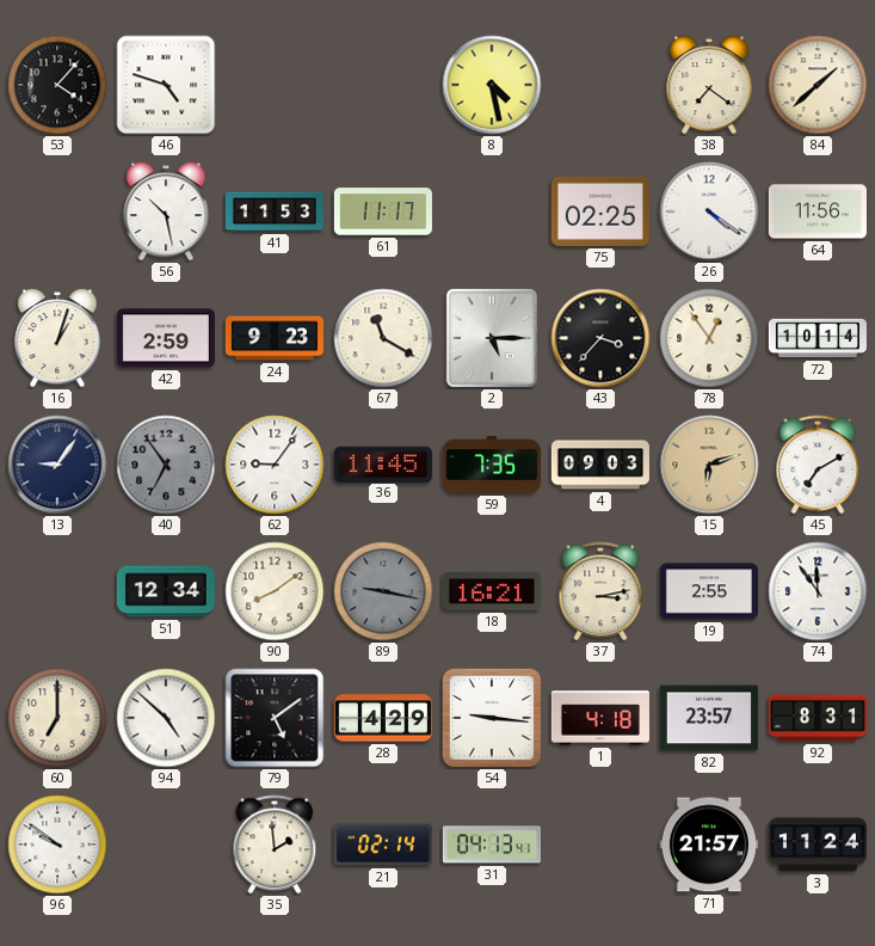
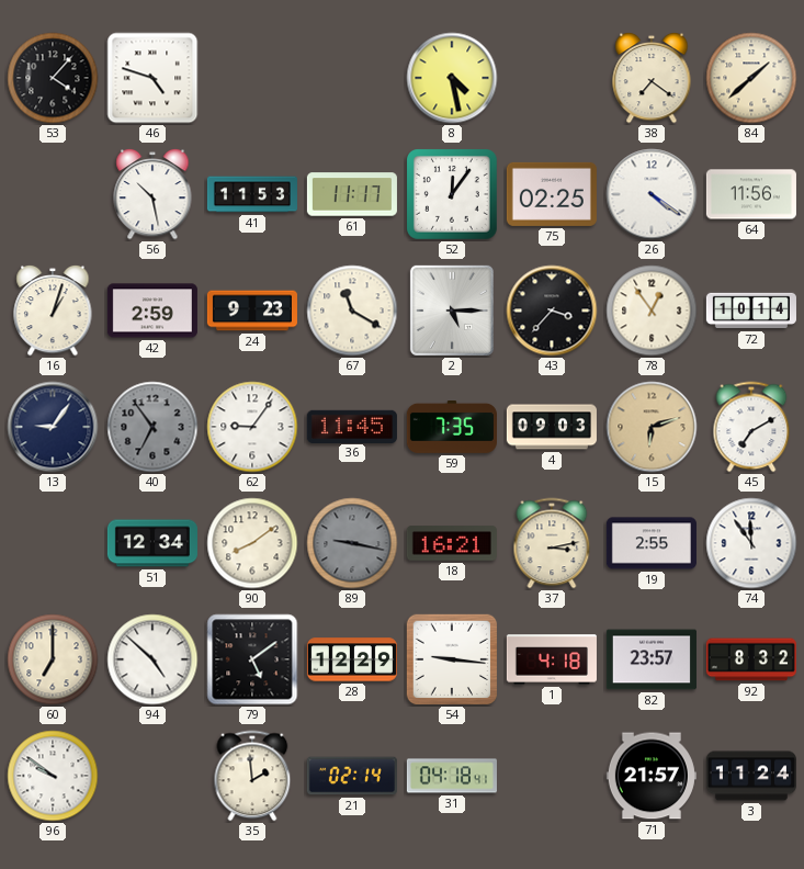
52: none -> 12:06 (453, 195)
28: 4:29 -> 12:29 (352, 659)
92: 8:31 -> 8:32 (751, 659)
31: 04:13 -> 04:18 (452, 776)
